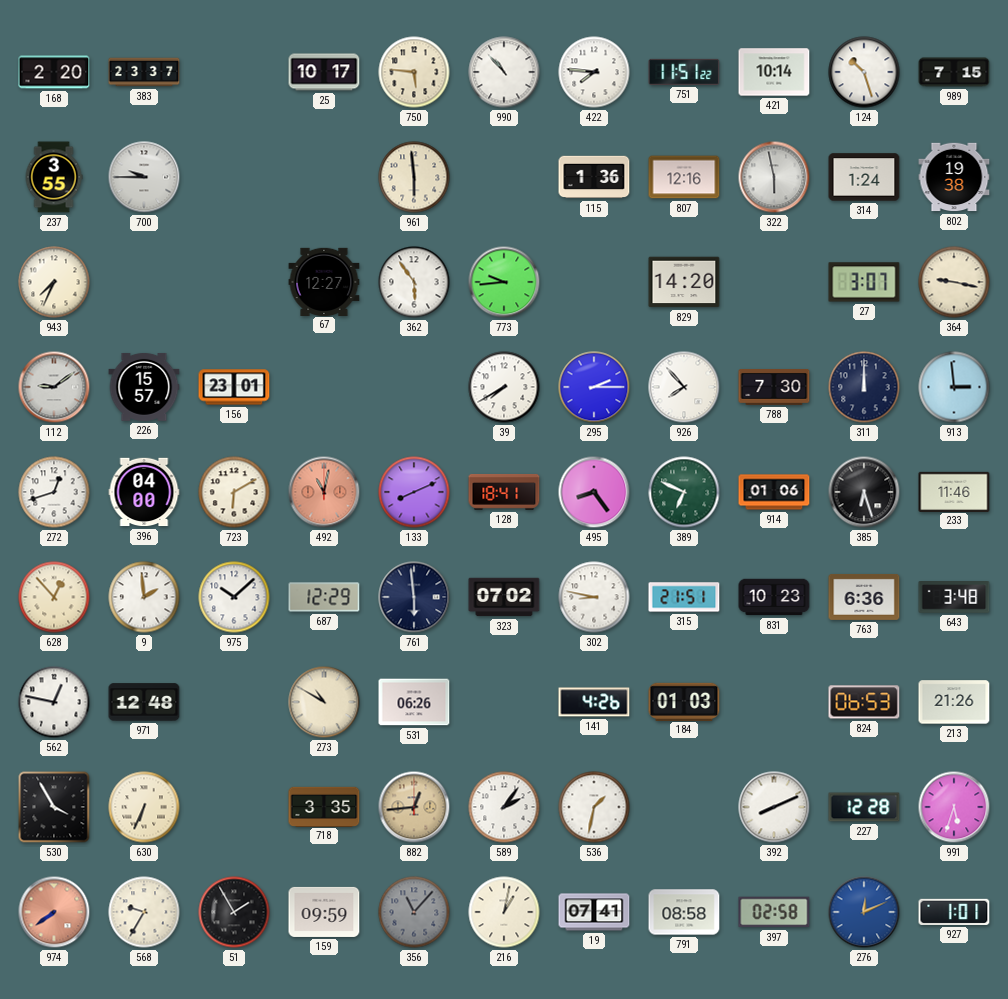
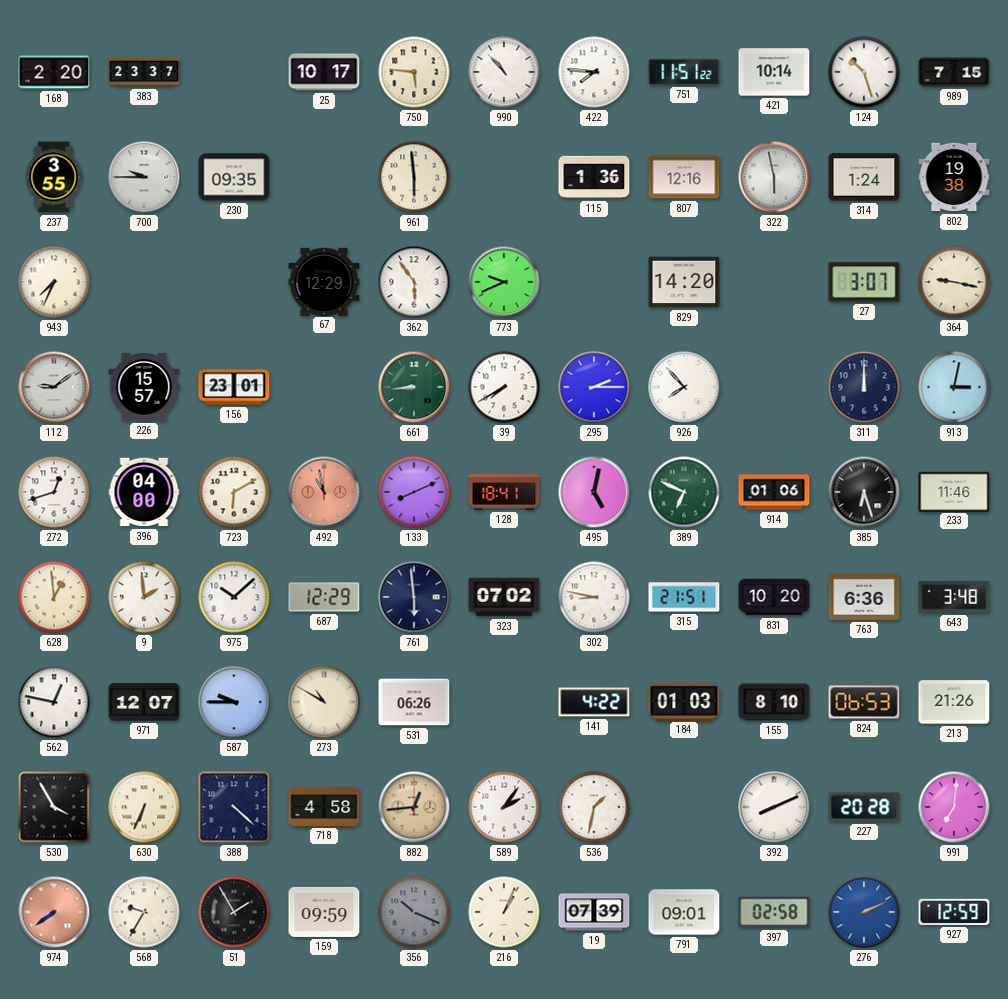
230: none -> 09:35 (234, 177)
67: 12:27 -> 12:29 (324, 281)
773: 9:44 -> 9:41 (504, 282)
661: none -> 8:44 (414, 387)
788: 7:30 -> none (774, 388)
913: 2:59 -> 3:02 (954, 387)
492: 11:02 -> 10:58 (324, 492)
495: 8:24 -> 5:02 (594, 492)
628: 12:53 -> 12:59 (54, 597)
831: 10:23 -> 10:20 (774, 597)
971: 12:48 -> 12:07 (144, 702)
587: none -> 9:45 (234, 702)
141: 4:26 -> 4:22 (594, 702)
155: none -> 8:10 (774, 702)
388: none -> 4:22 (234, 807)
718: 3:35 -> 4:58 (324, 806)
227: 12:28 -> 20:28 (864, 807)
991: 5:33 -> 7:01 (954, 807)
356: 11:07 -> 10:19 (414, 912)
216: 1:02 -> 1:04 (504, 912)
19: 07:41 -> 07:39 (594, 912)
791: 08:58 -> 09:01 (684, 912)
276: 12:11 -> 2:11 (864, 912)
927: 1:01 -> 12:59 (954, 912)
